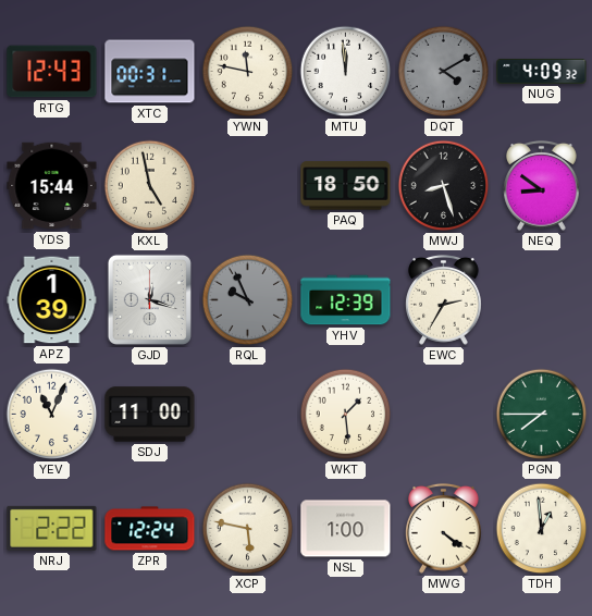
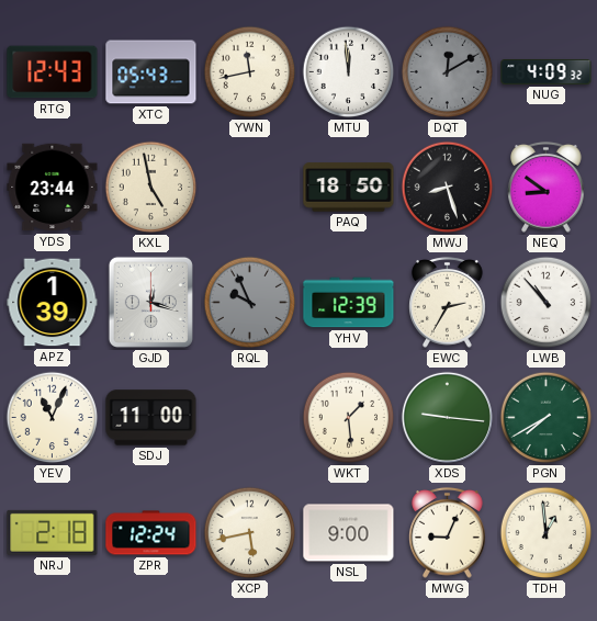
XTC: 00:31 -> 05:43 (151, 72)
YWN: 11:47 -> 11:43 (250, 72)
DQT: 4:10 -> 12:10 (448, 72)
YDS: 15:44 -> 23:44 (53, 188)
LWB: none -> 10:53 (547, 303)
XDS: none -> 9:16 (447, 417)
PGN: 7:45 -> 7:40 (547, 418)
NRJ: 2:22 -> 2:18 (53, 532)
XCP: 5:47 -> 5:43 (250, 533)
NSL: 1:00 -> 9:00 (349, 533)
MWG: 4:21 -> 9:04 (448, 533)
